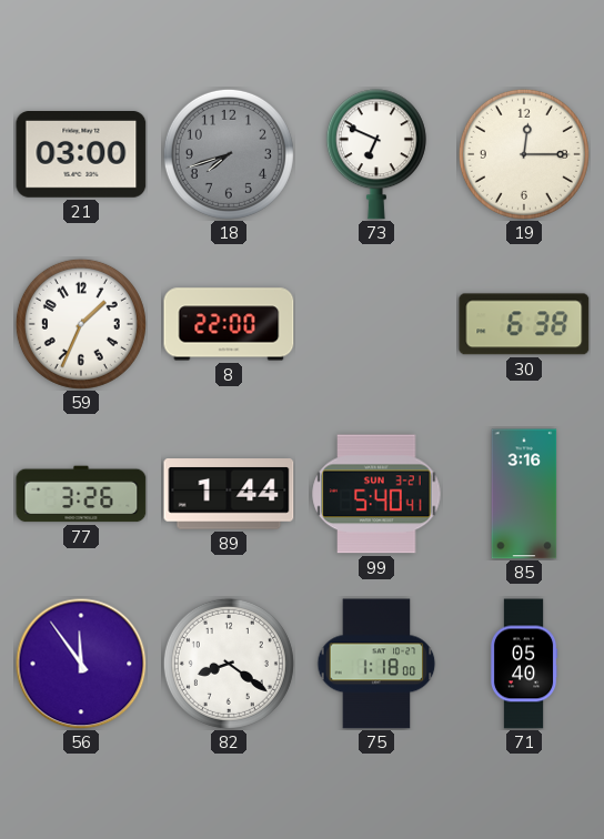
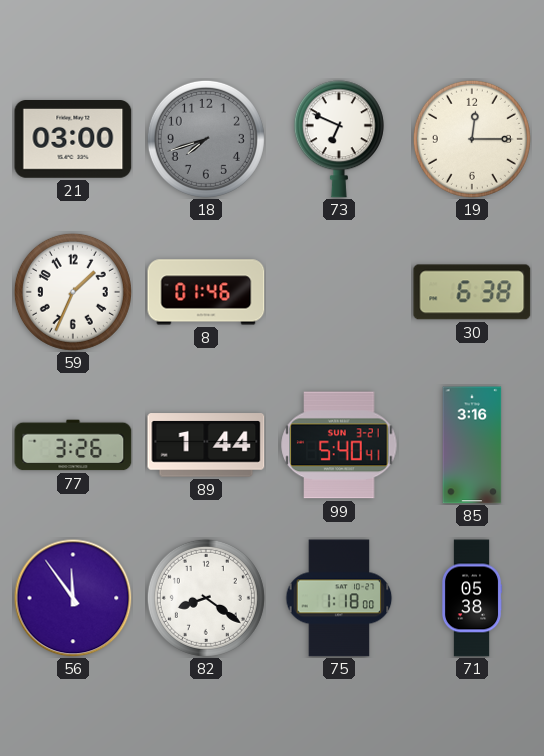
8: 22:00 -> 01:46 (206, 292)
71: 05:40 -> 05:38 (472, 598)
